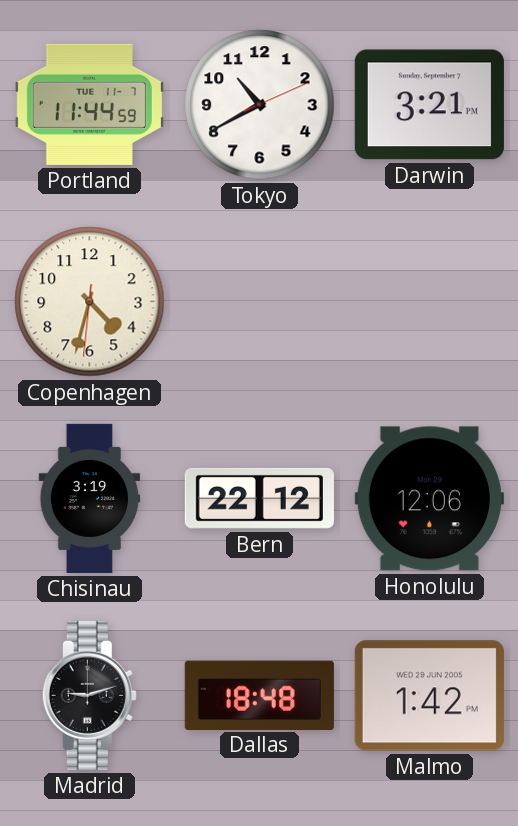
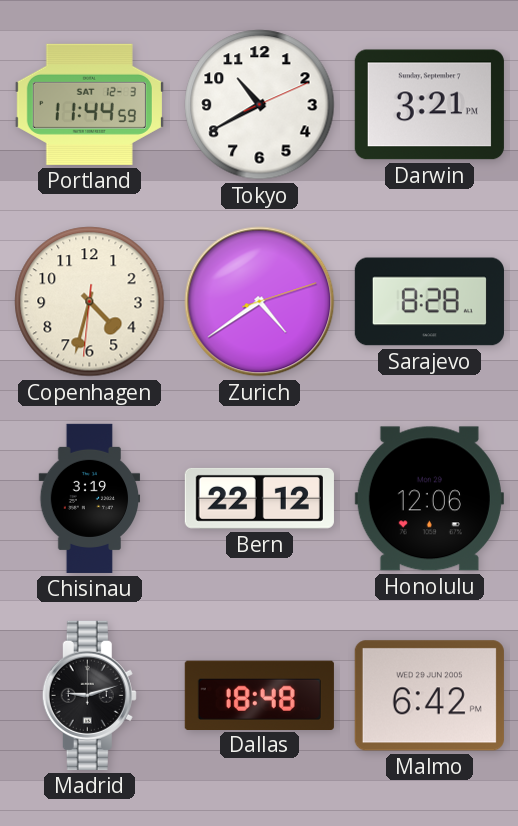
Portland date: TUE 11-7 -> SAT 12-3 (89, 104)
Zurich: none -> 4:39 (260, 302)
Sarajevo: none -> 8:28 (429, 302)
Malmo: 1:42 -> 6:42 (429, 696)
